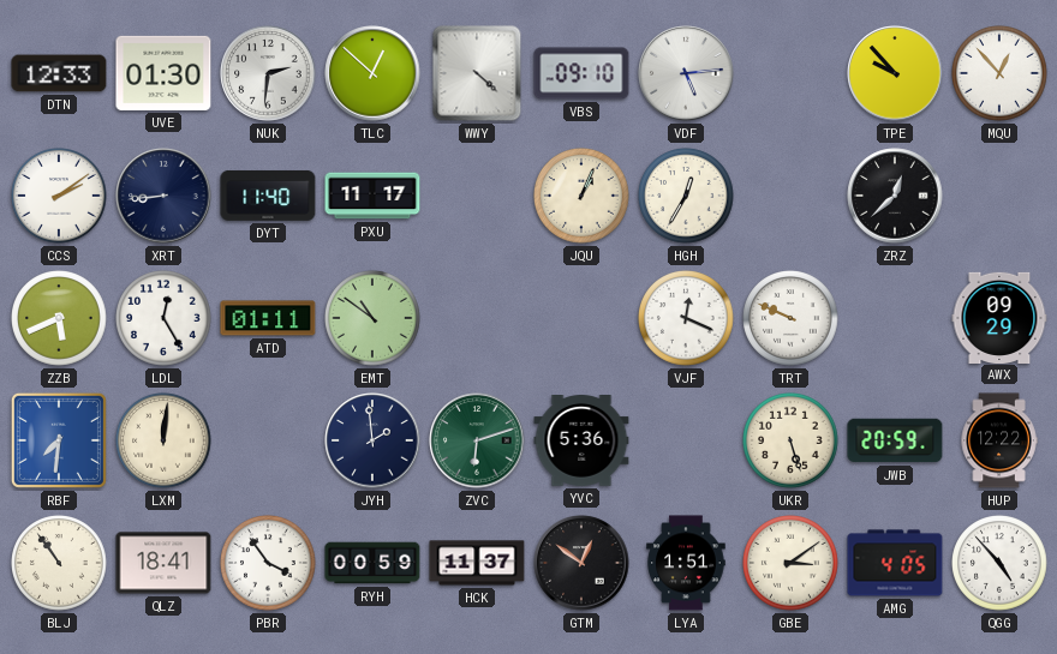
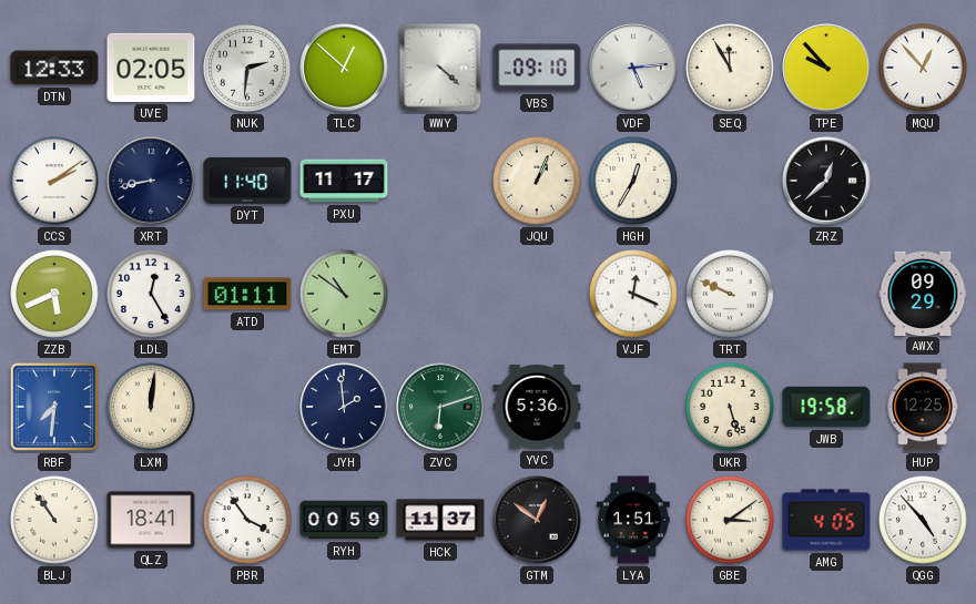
UVE: 01:30 -> 02:05 (151, 68)
SEQ: none -> 11:55 (730, 68)
XRT: 8:44 -> 8:43 (151, 181)
JWB: 20:59 -> 19:58 (826, 407)
HUP: 12:22 -> 12:25 (923, 407)
